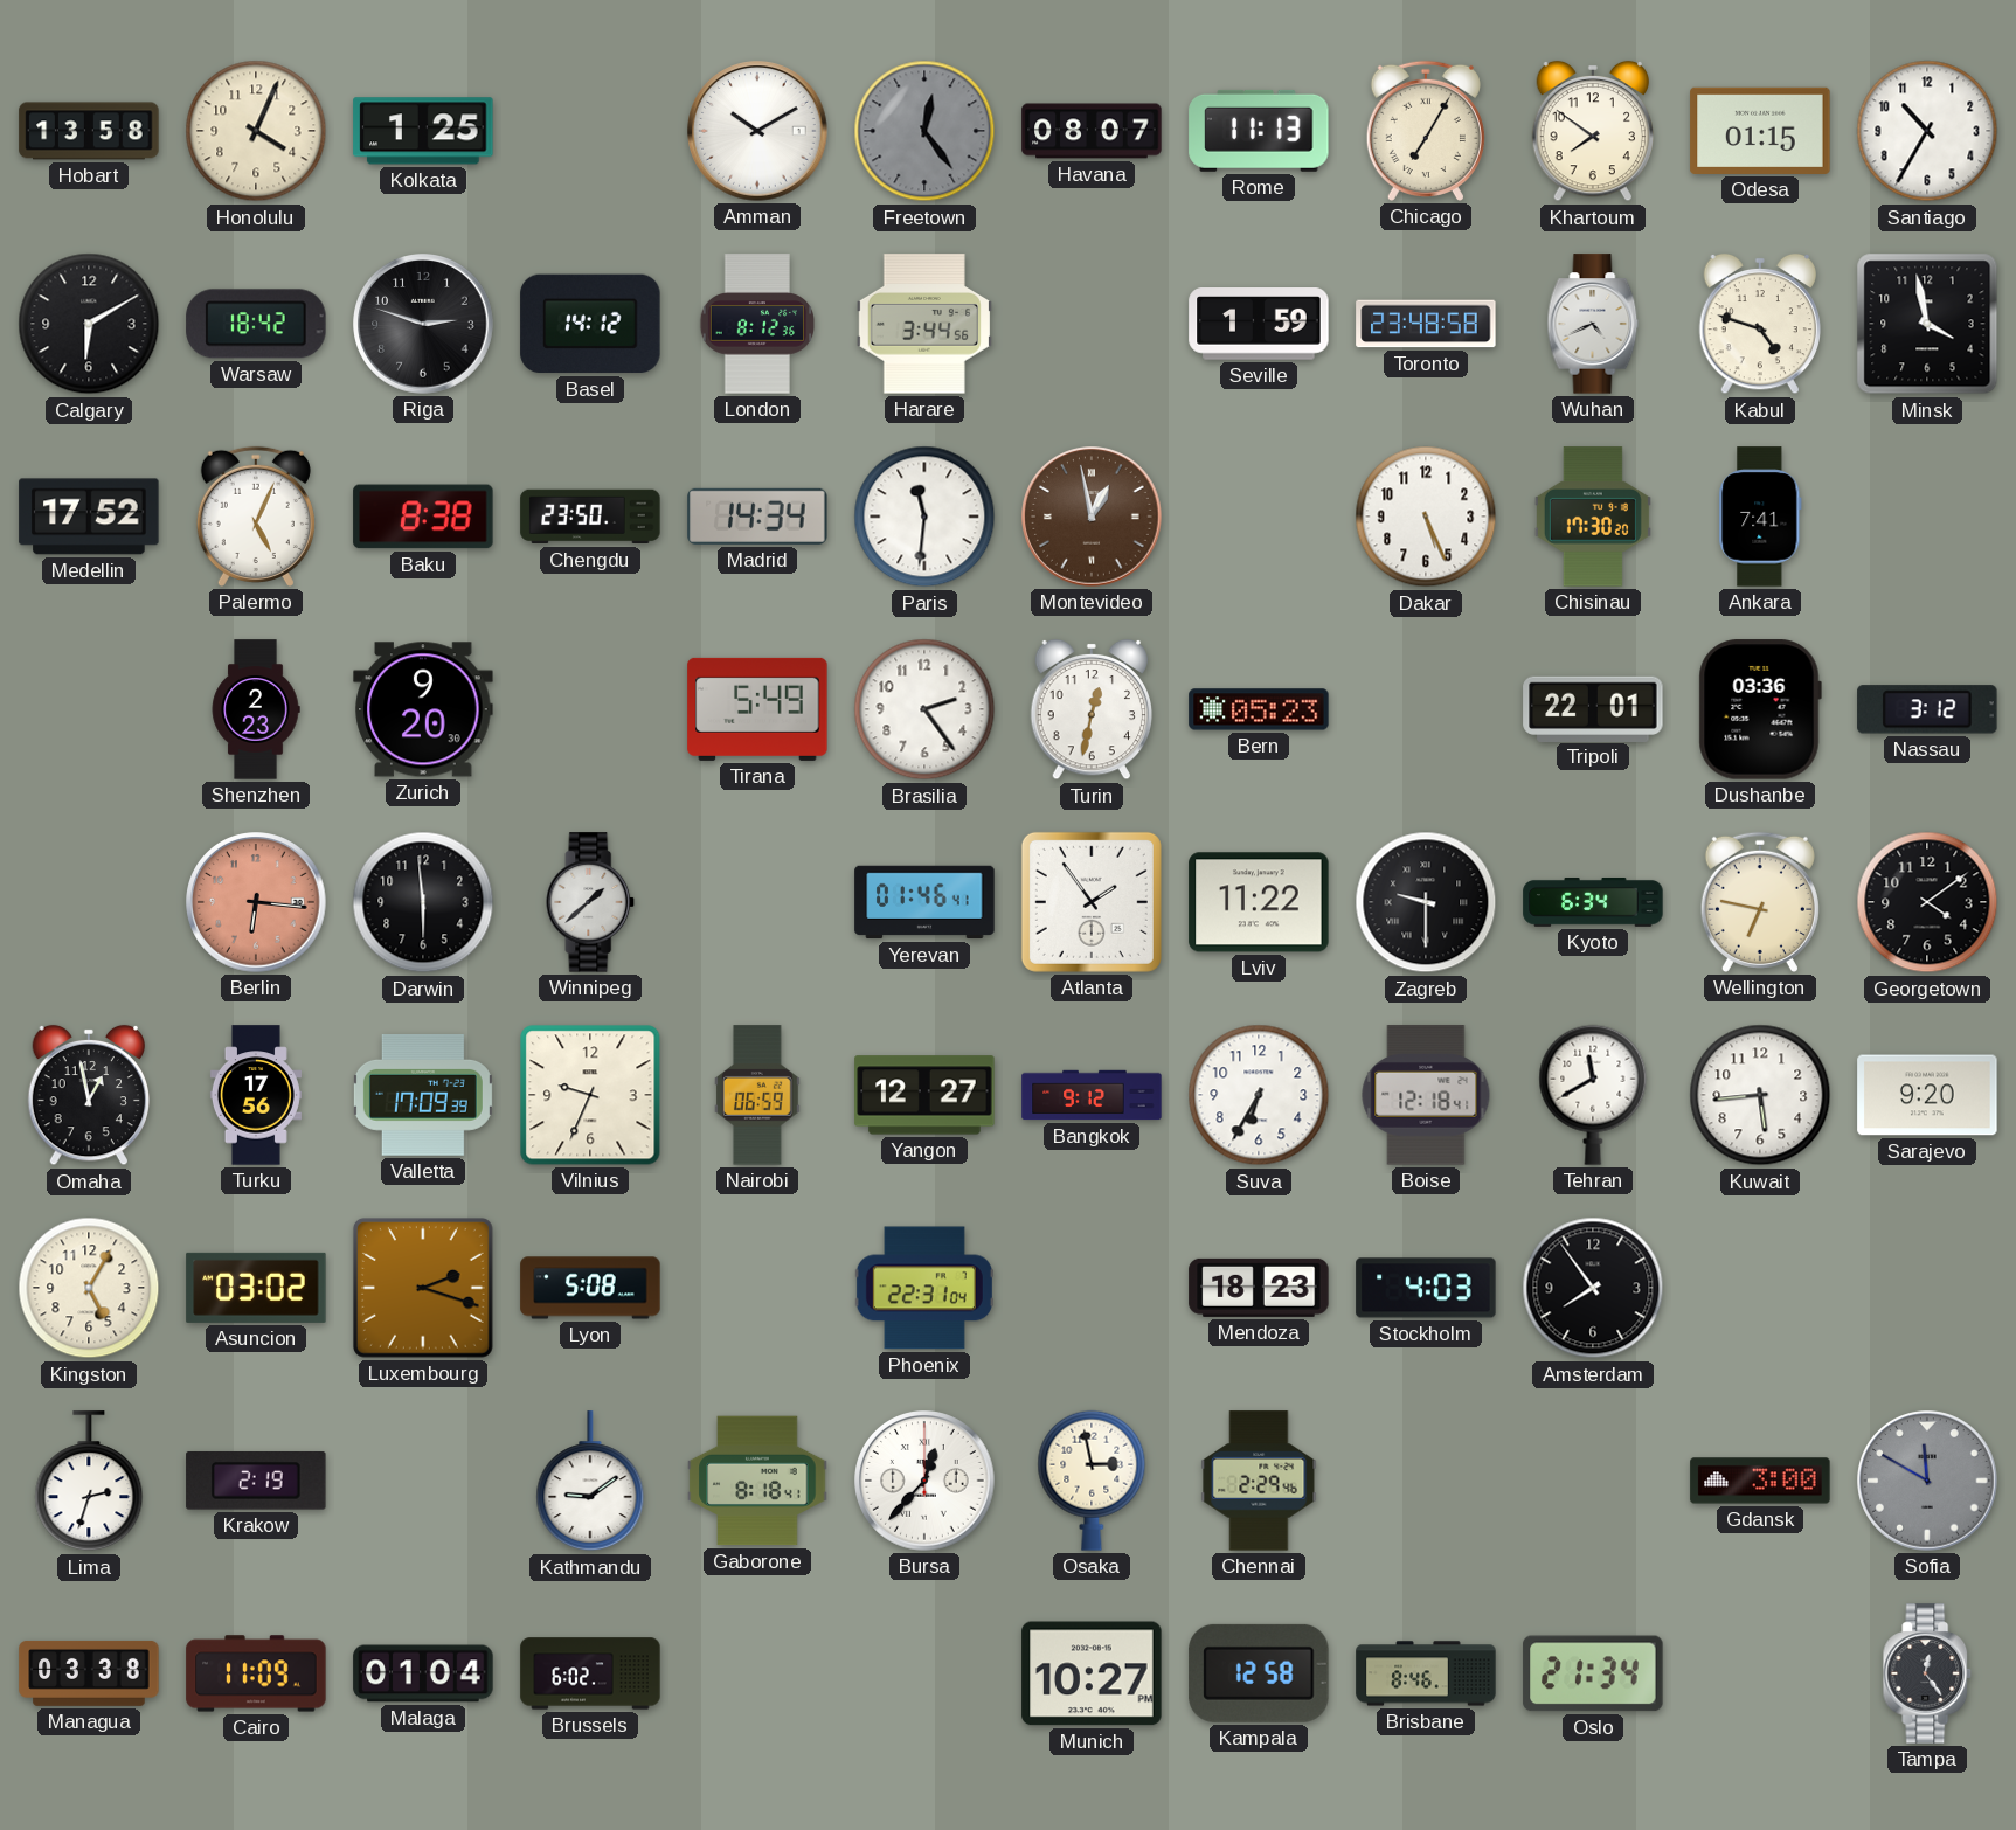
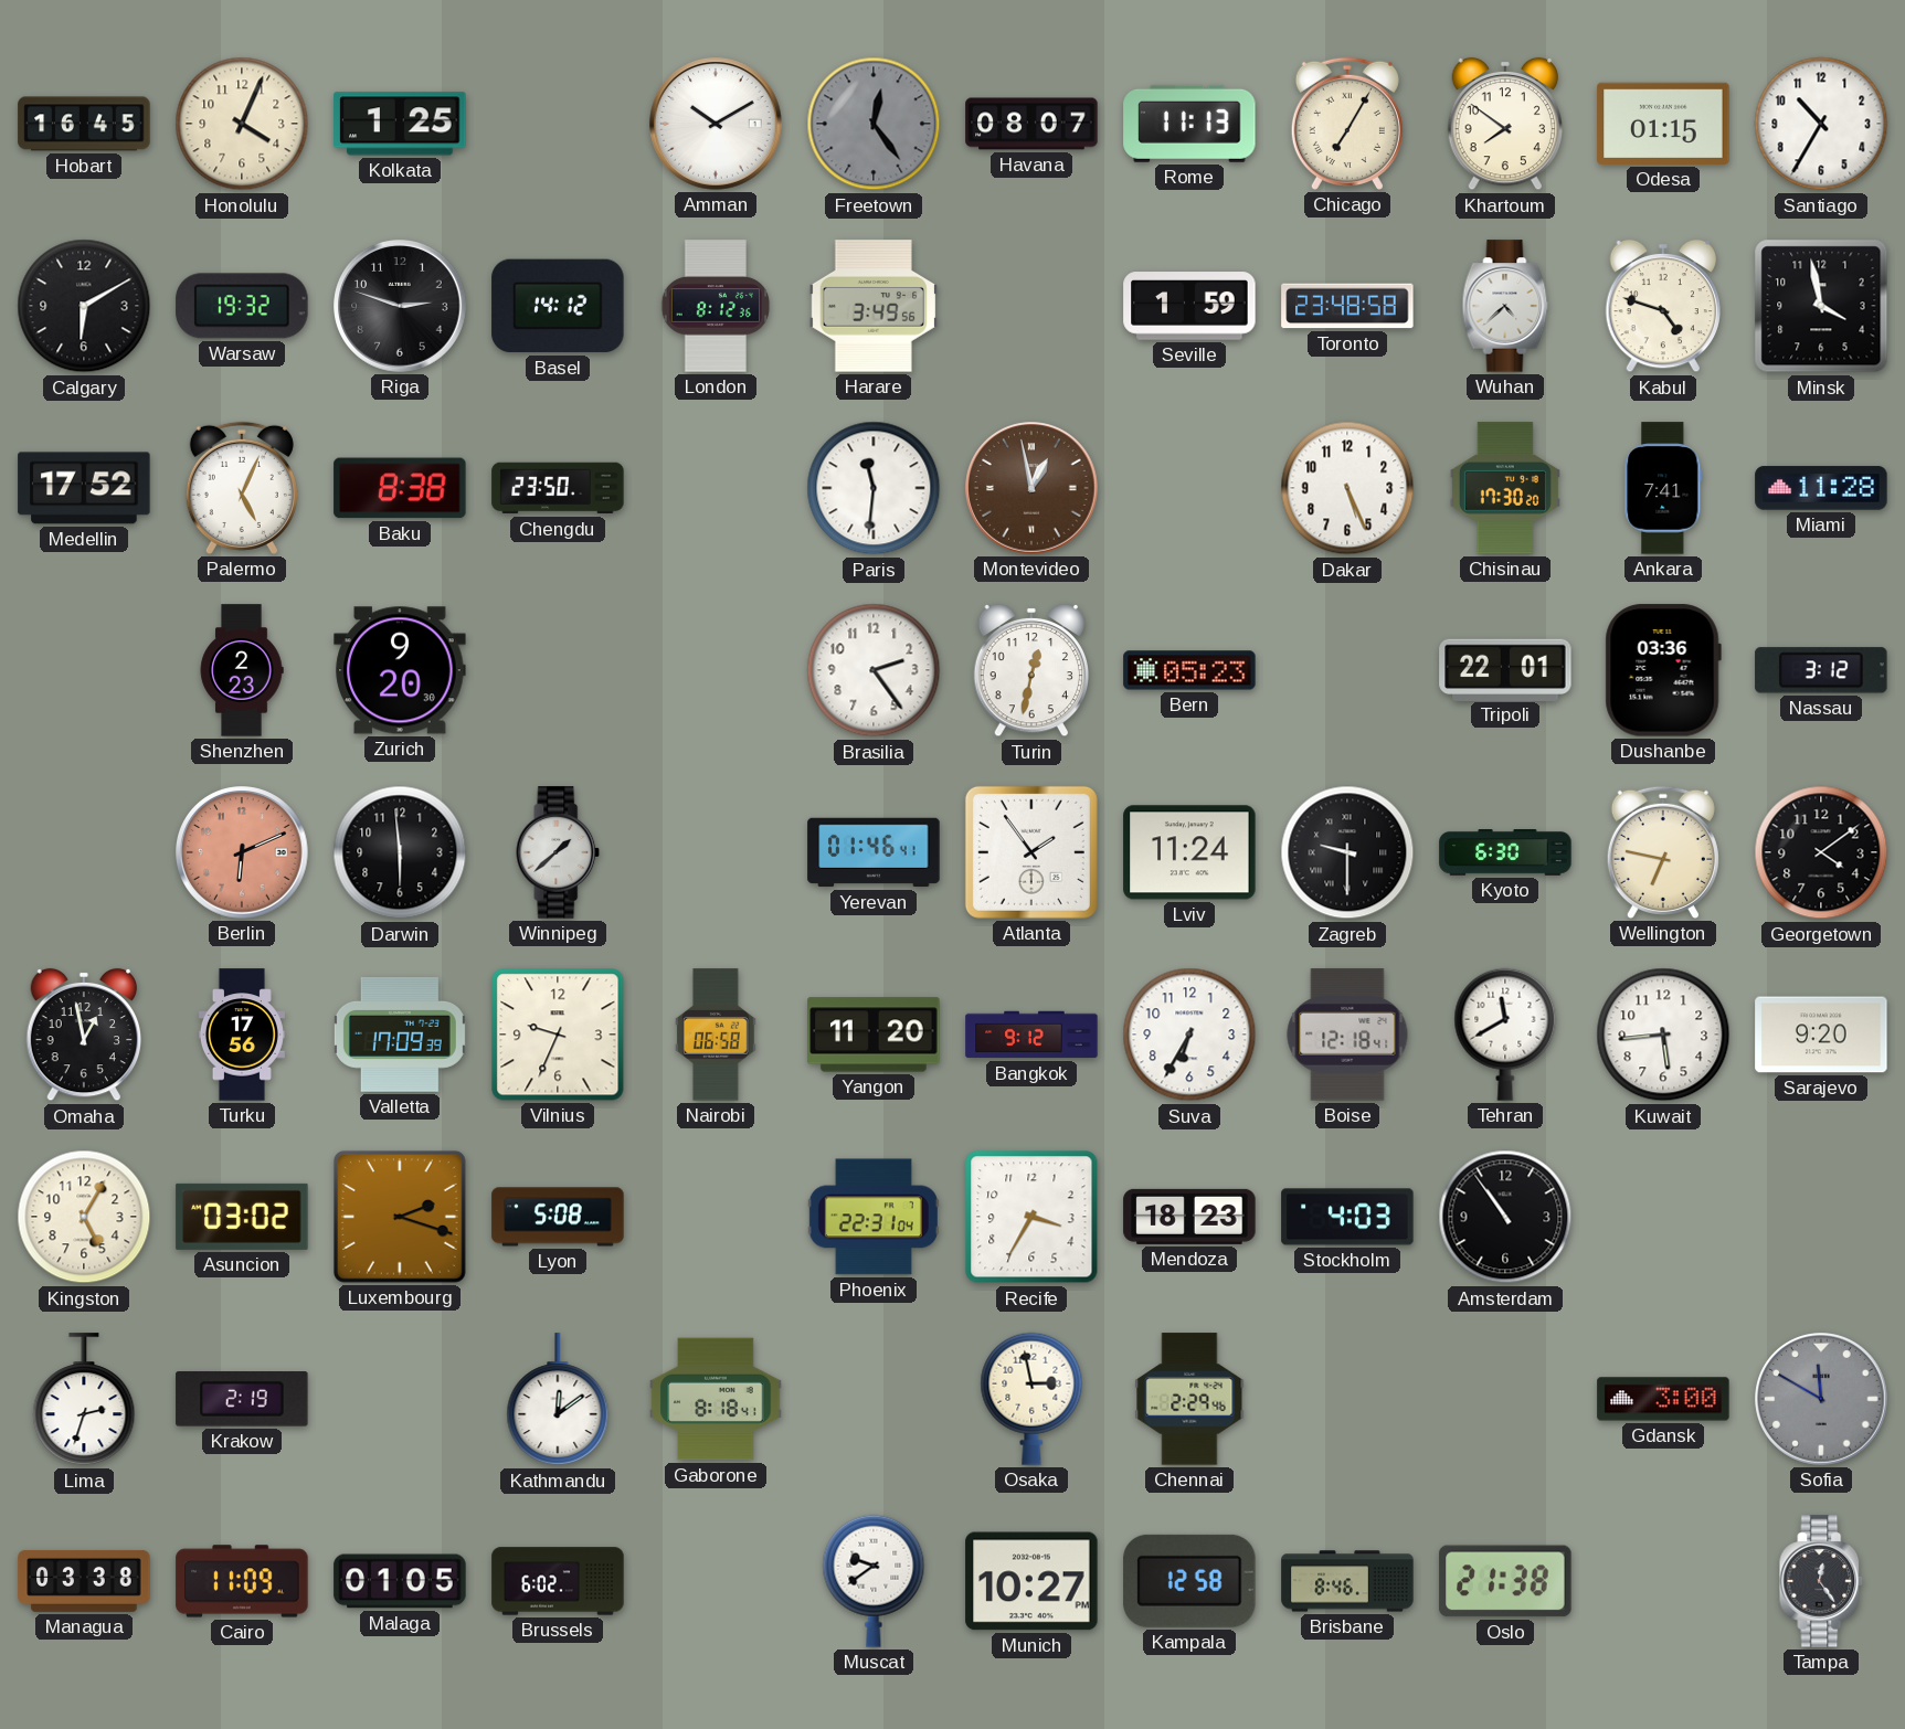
Hobart: 13:58 -> 16:45 (84, 124)
Warsaw: 18:42 -> 19:32 (242, 306)
Harare: 3:44 -> 3:49 (874, 306)
Wuhan: 4:41 -> 4:38 (1505, 306)
Madrid: 14:34 -> none (757, 517)
Miami: none -> 11:28 (1821, 488)
Tirana: 5:49 -> none (757, 709)
Berlin: 6:16 -> 6:11 (242, 852)
Lviv: 11:22 -> 11:24 (1189, 852)
Kyoto: 6:34 -> 6:30 (1505, 853)
Nairobi: 06:59 -> 06:58 (716, 1035)
Yangon: 12:27 -> 11:20 (874, 1035)
Recife: none -> 3:35 (1031, 1217)
Amsterdam: 7:54 -> 10:54 (1505, 1217)
Kathmandu: 9:09 -> 12:09 (558, 1400)
Bursa: 12:37 -> none (924, 1481)
Malaga: 01:04 -> 01:05 (400, 1581)
Muscat: none -> 9:39 (874, 1581)
Oslo: 21:34 -> 21:38 (1505, 1581)
